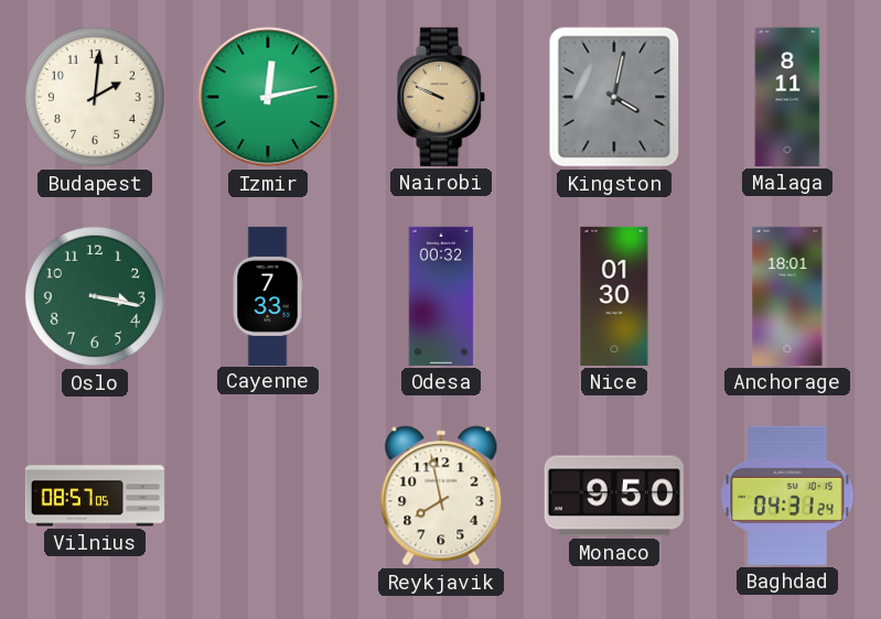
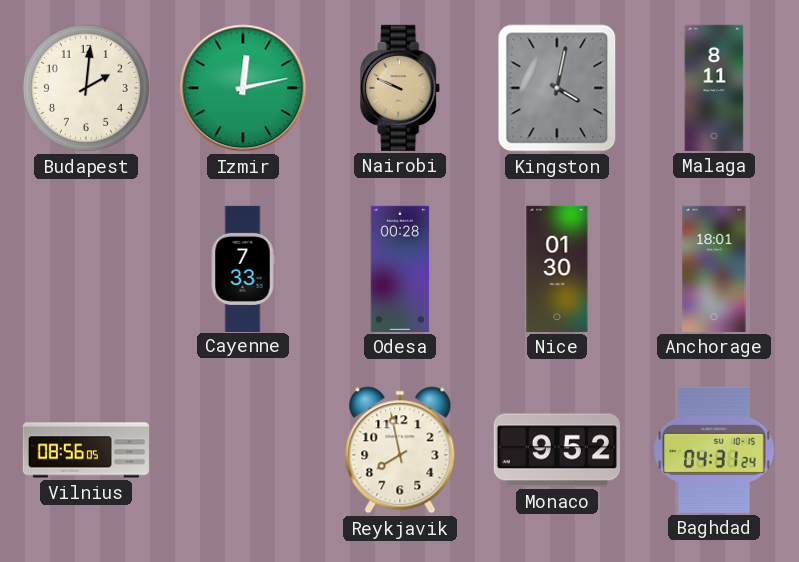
Oslo: 3:17 -> none (95, 296)
Odesa: 00:32 -> 00:28 (400, 269)
Vilnius: 08:57 -> 08:56 (86, 450)
Monaco: 9:50 -> 9:52 (557, 450)
